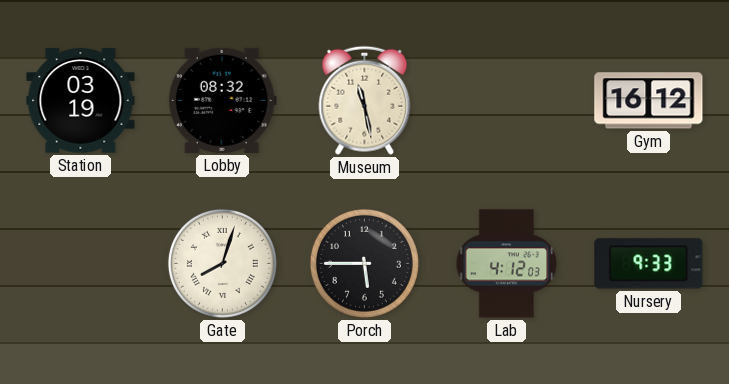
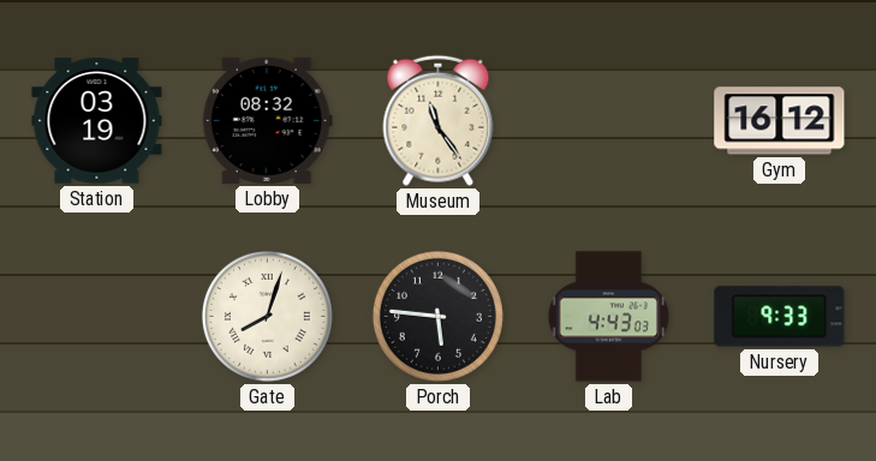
Museum: 11:28 -> 11:24 (439, 120)
Porch: 5:45 -> 5:46 (437, 316)
Lab: 4:12 -> 4:43 (609, 317)
